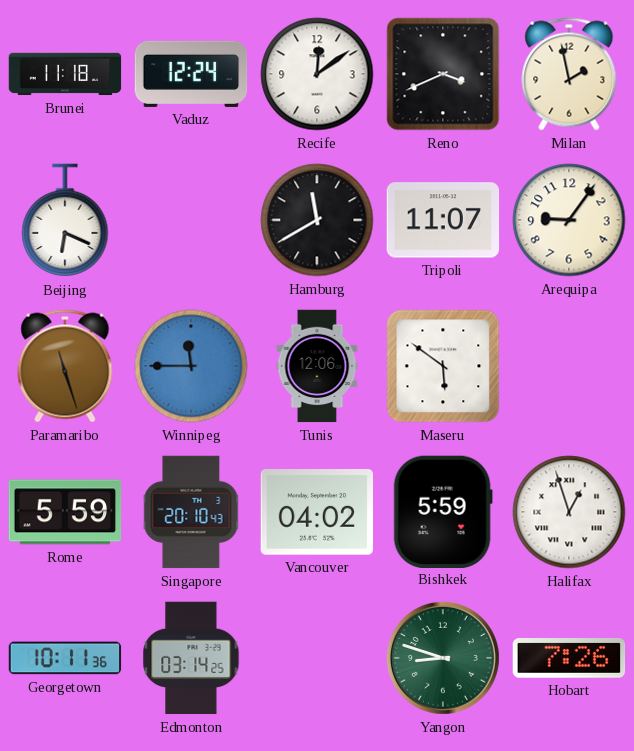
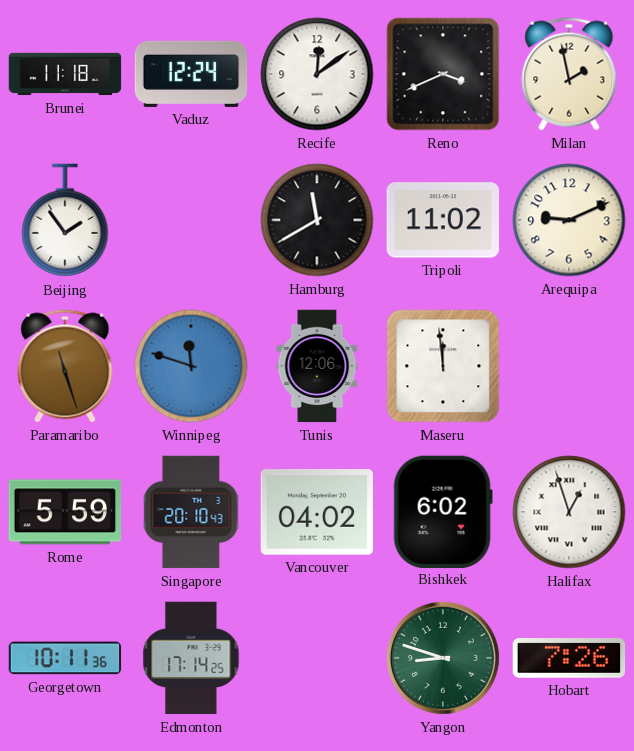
Beijing: 6:19 -> 1:54 (65, 221)
Tripoli: 11:07 -> 11:02 (443, 220)
Arequipa: 9:06 -> 9:11 (569, 220)
Winnipeg: 11:45 -> 11:48 (191, 366)
Maseru: 5:51 -> 11:59 (443, 366)
Bishkek: 5:59 -> 6:02 (443, 511)
Edmonton: 03:14 -> 17:14 (191, 658)
